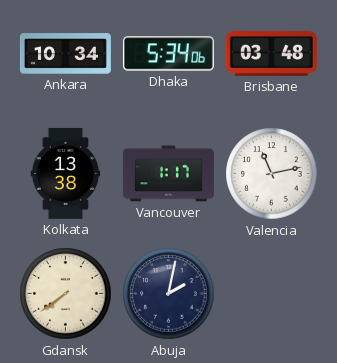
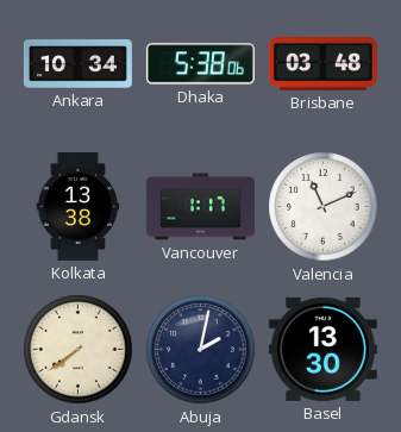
Dhaka: 5:34 -> 5:38 (200, 64)
Valencia: 11:13 -> 11:11 (324, 207)
Basel: none -> 13:30 (322, 349)
